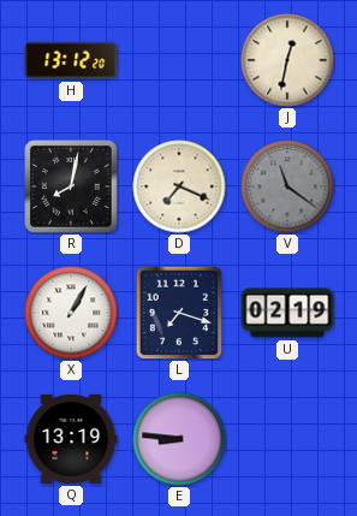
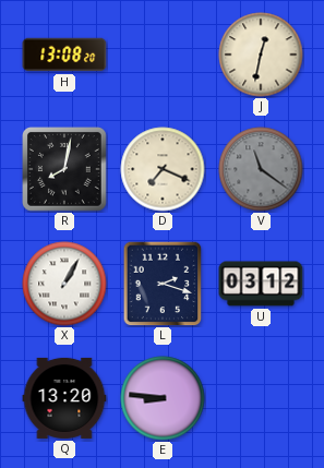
H: 13:12 -> 13:08 (64, 55)
L: 7:18 -> 2:18 (163, 284)
U: 02:19 -> 03:12 (261, 284)
Q: 13:19 -> 13:20 (64, 398)
